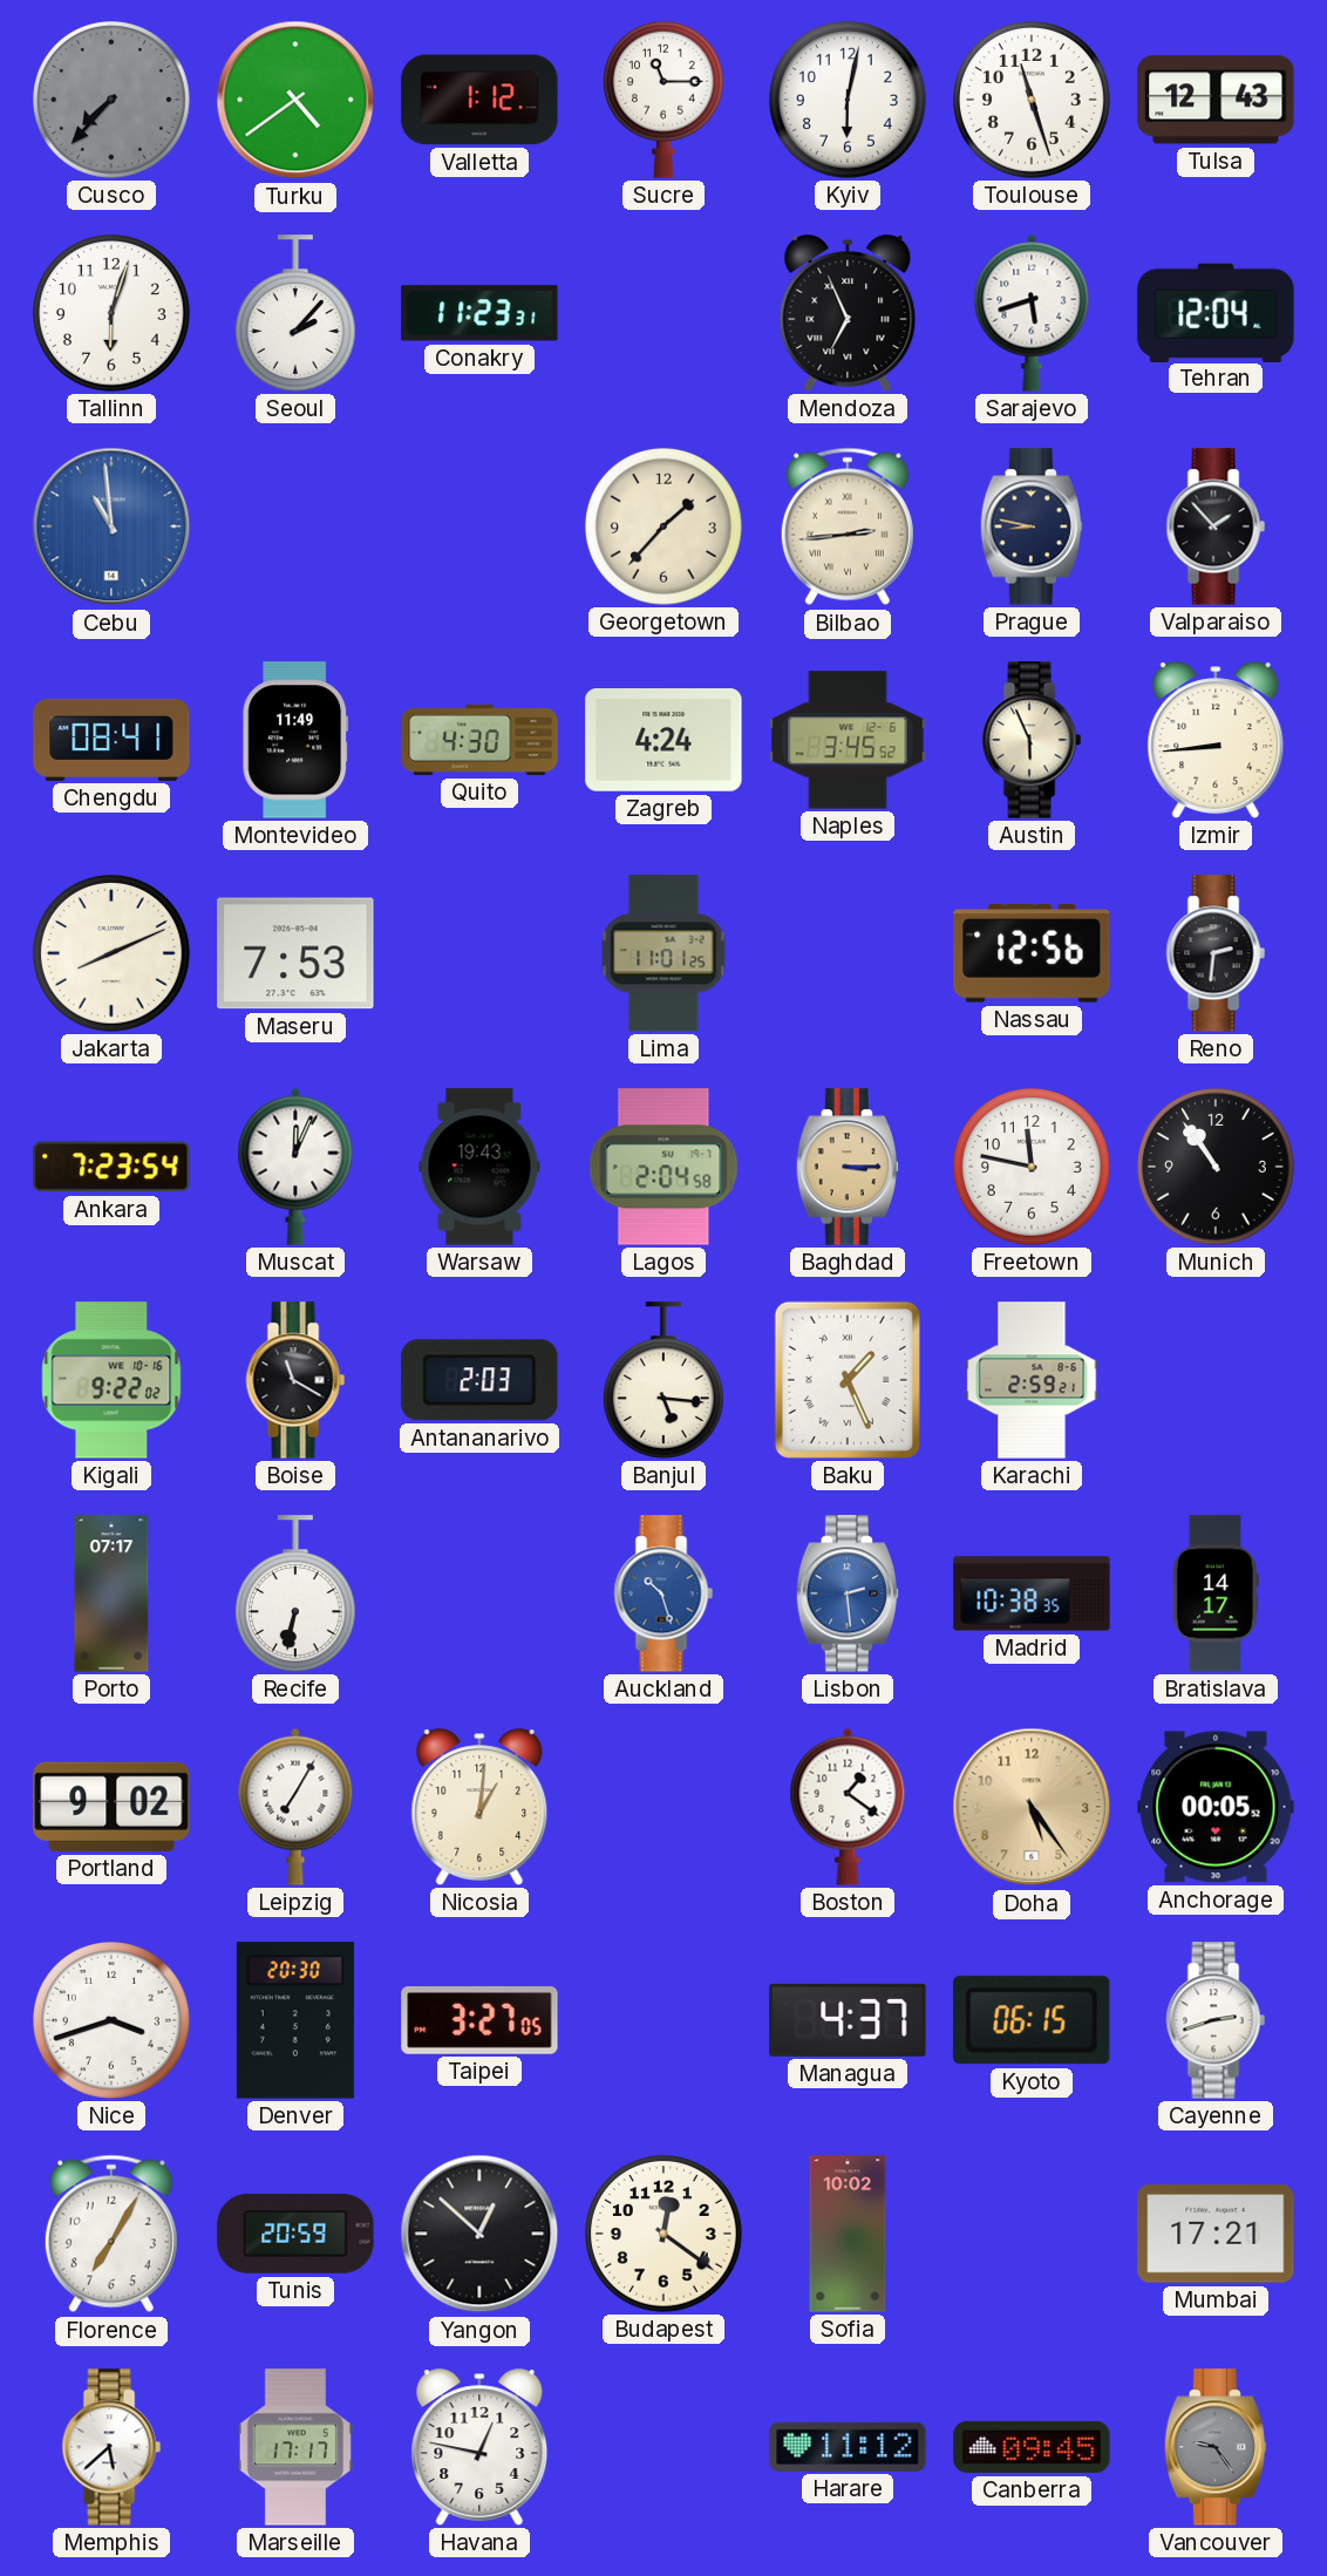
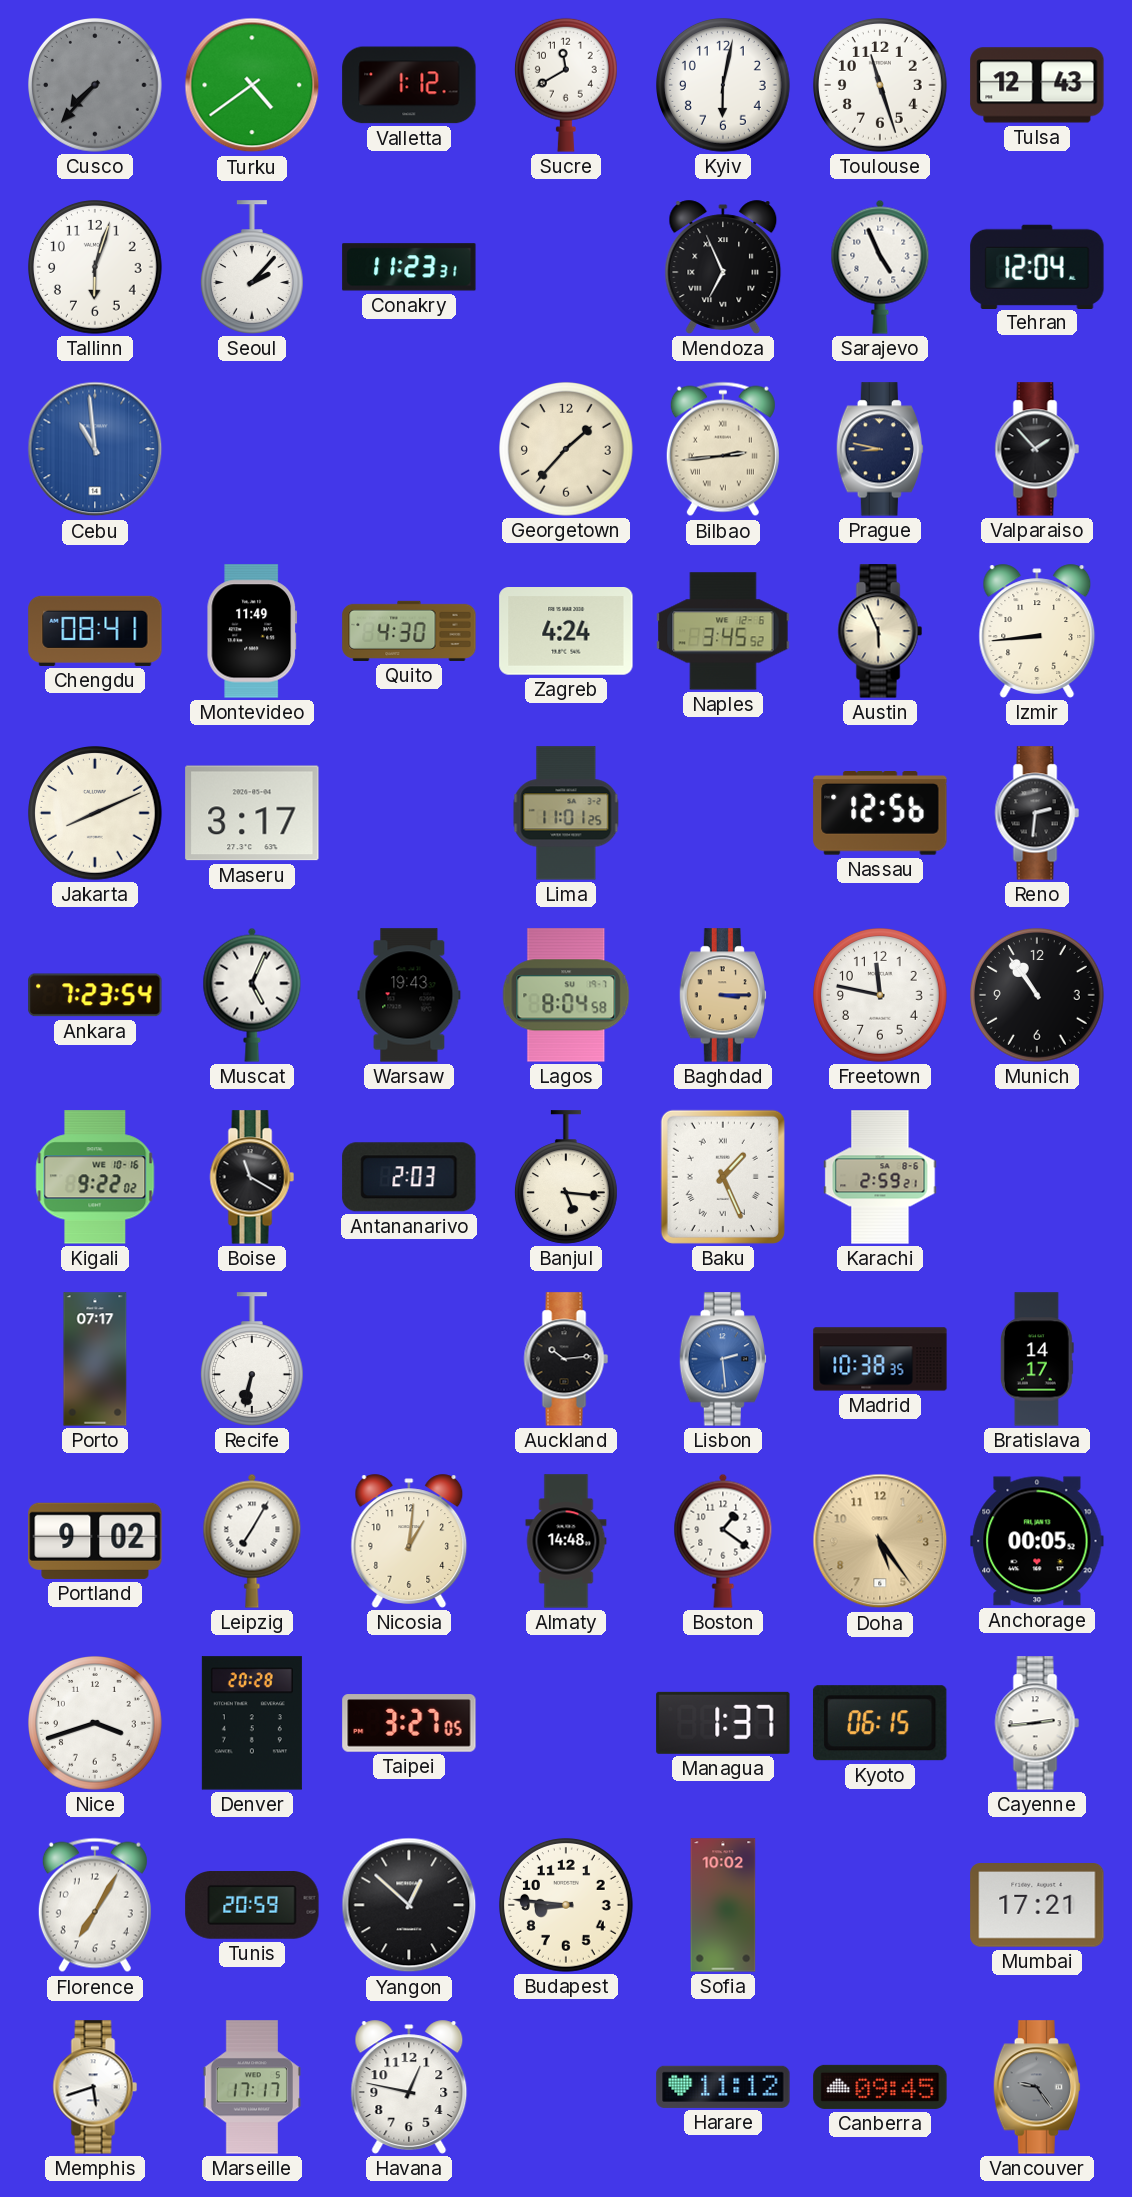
Sucre: 11:15 -> 11:40 (566, 85)
Sarajevo: 5:42 -> 4:56 (880, 267)
Maseru: 7:53 -> 3:17 (252, 813)
Muscat: 12:04 -> 5:04 (252, 995)
Lagos: 2:04 -> 8:04 (566, 995)
Auckland: 10:27 -> 10:14 (566, 1359)
Auckland dial: blue -> black (566, 1359)
Almaty: none -> 14:48 (566, 1541)
Denver: 20:30 -> 20:28 (252, 1723)
Managua: 4:37 -> 1:37 (723, 1723)
Cayenne: 2:42 -> 2:44 (1037, 1723)
Budapest: 12:21 -> 8:46 (567, 1906)
Memphis: 5:38 -> 5:42 (95, 2087)
